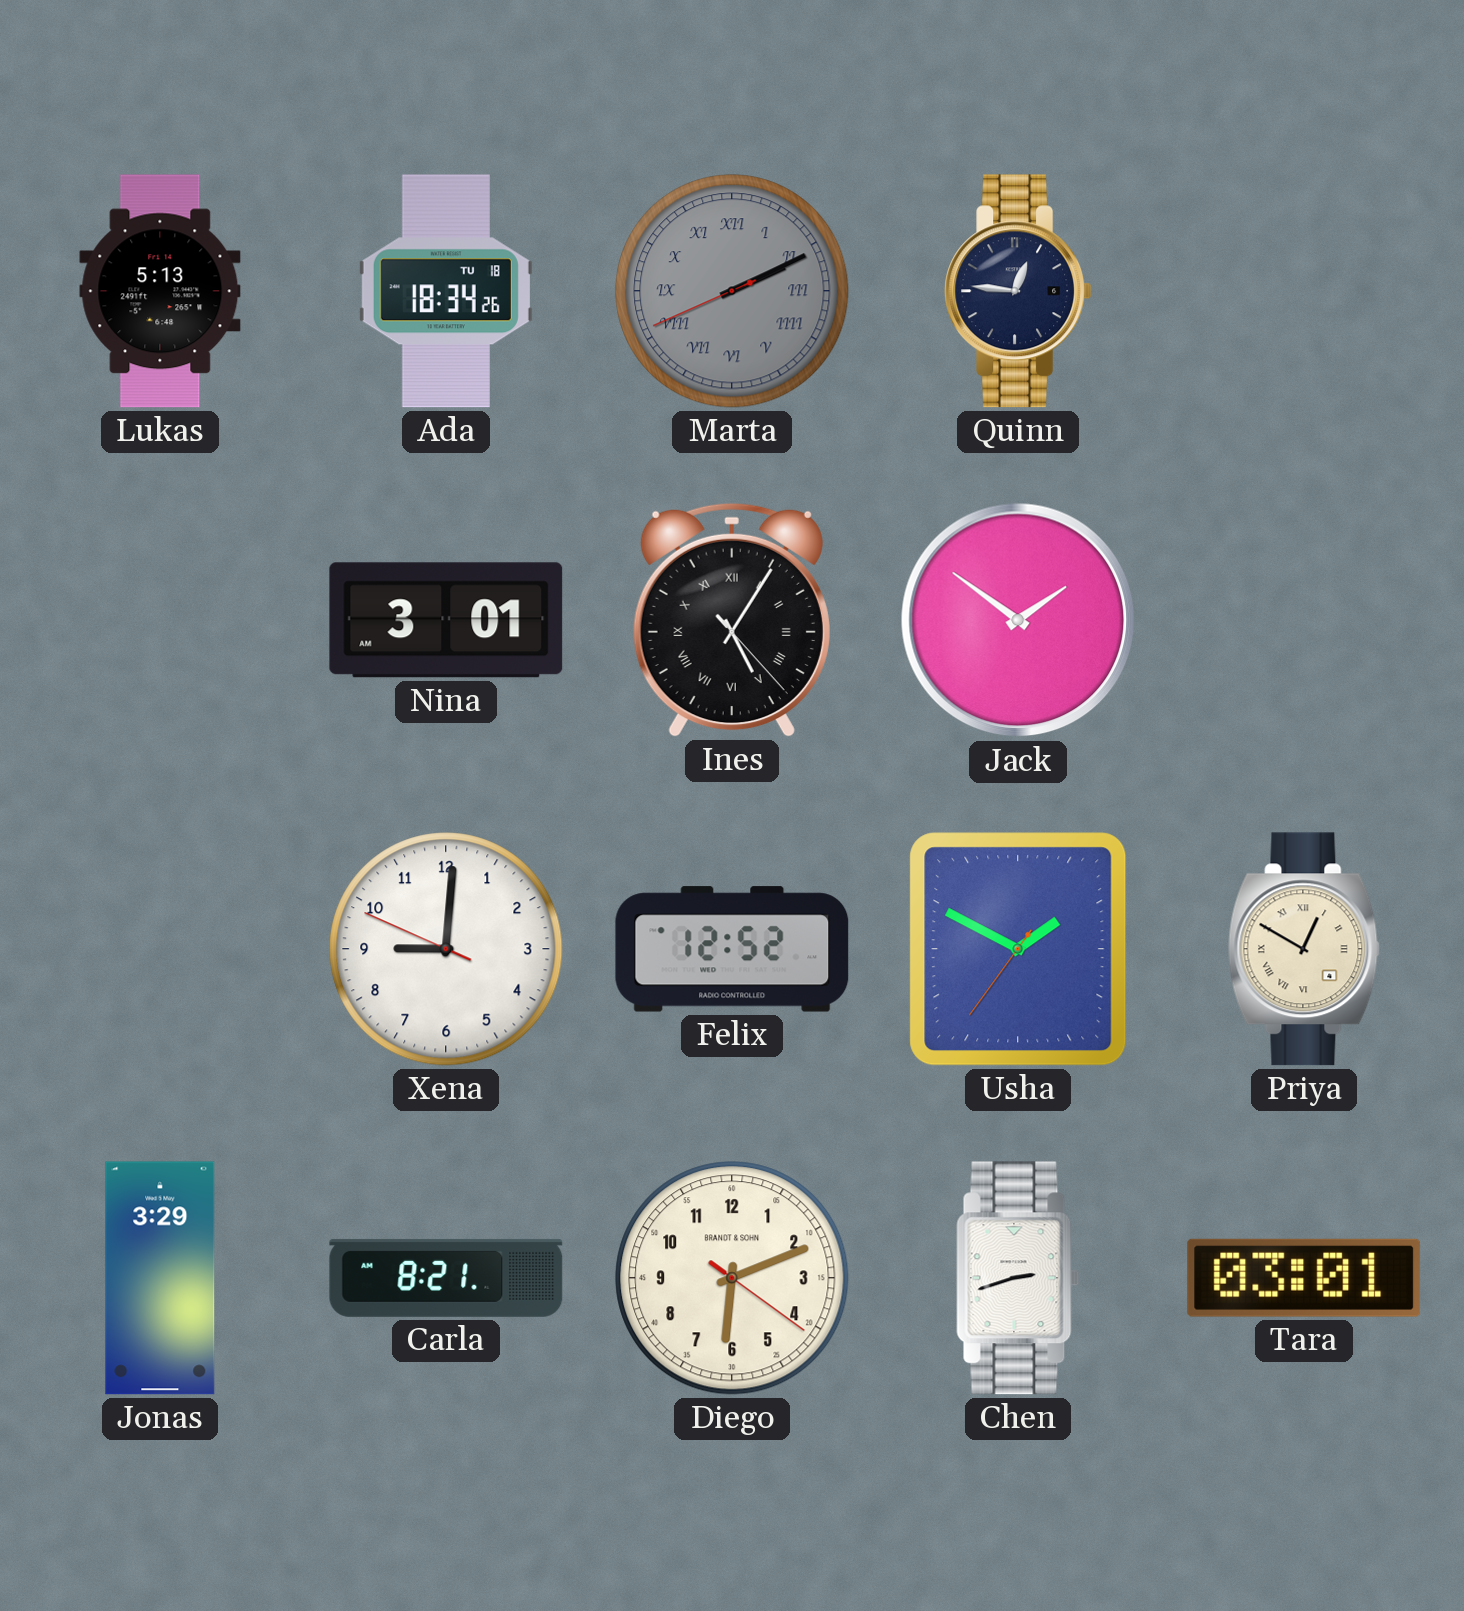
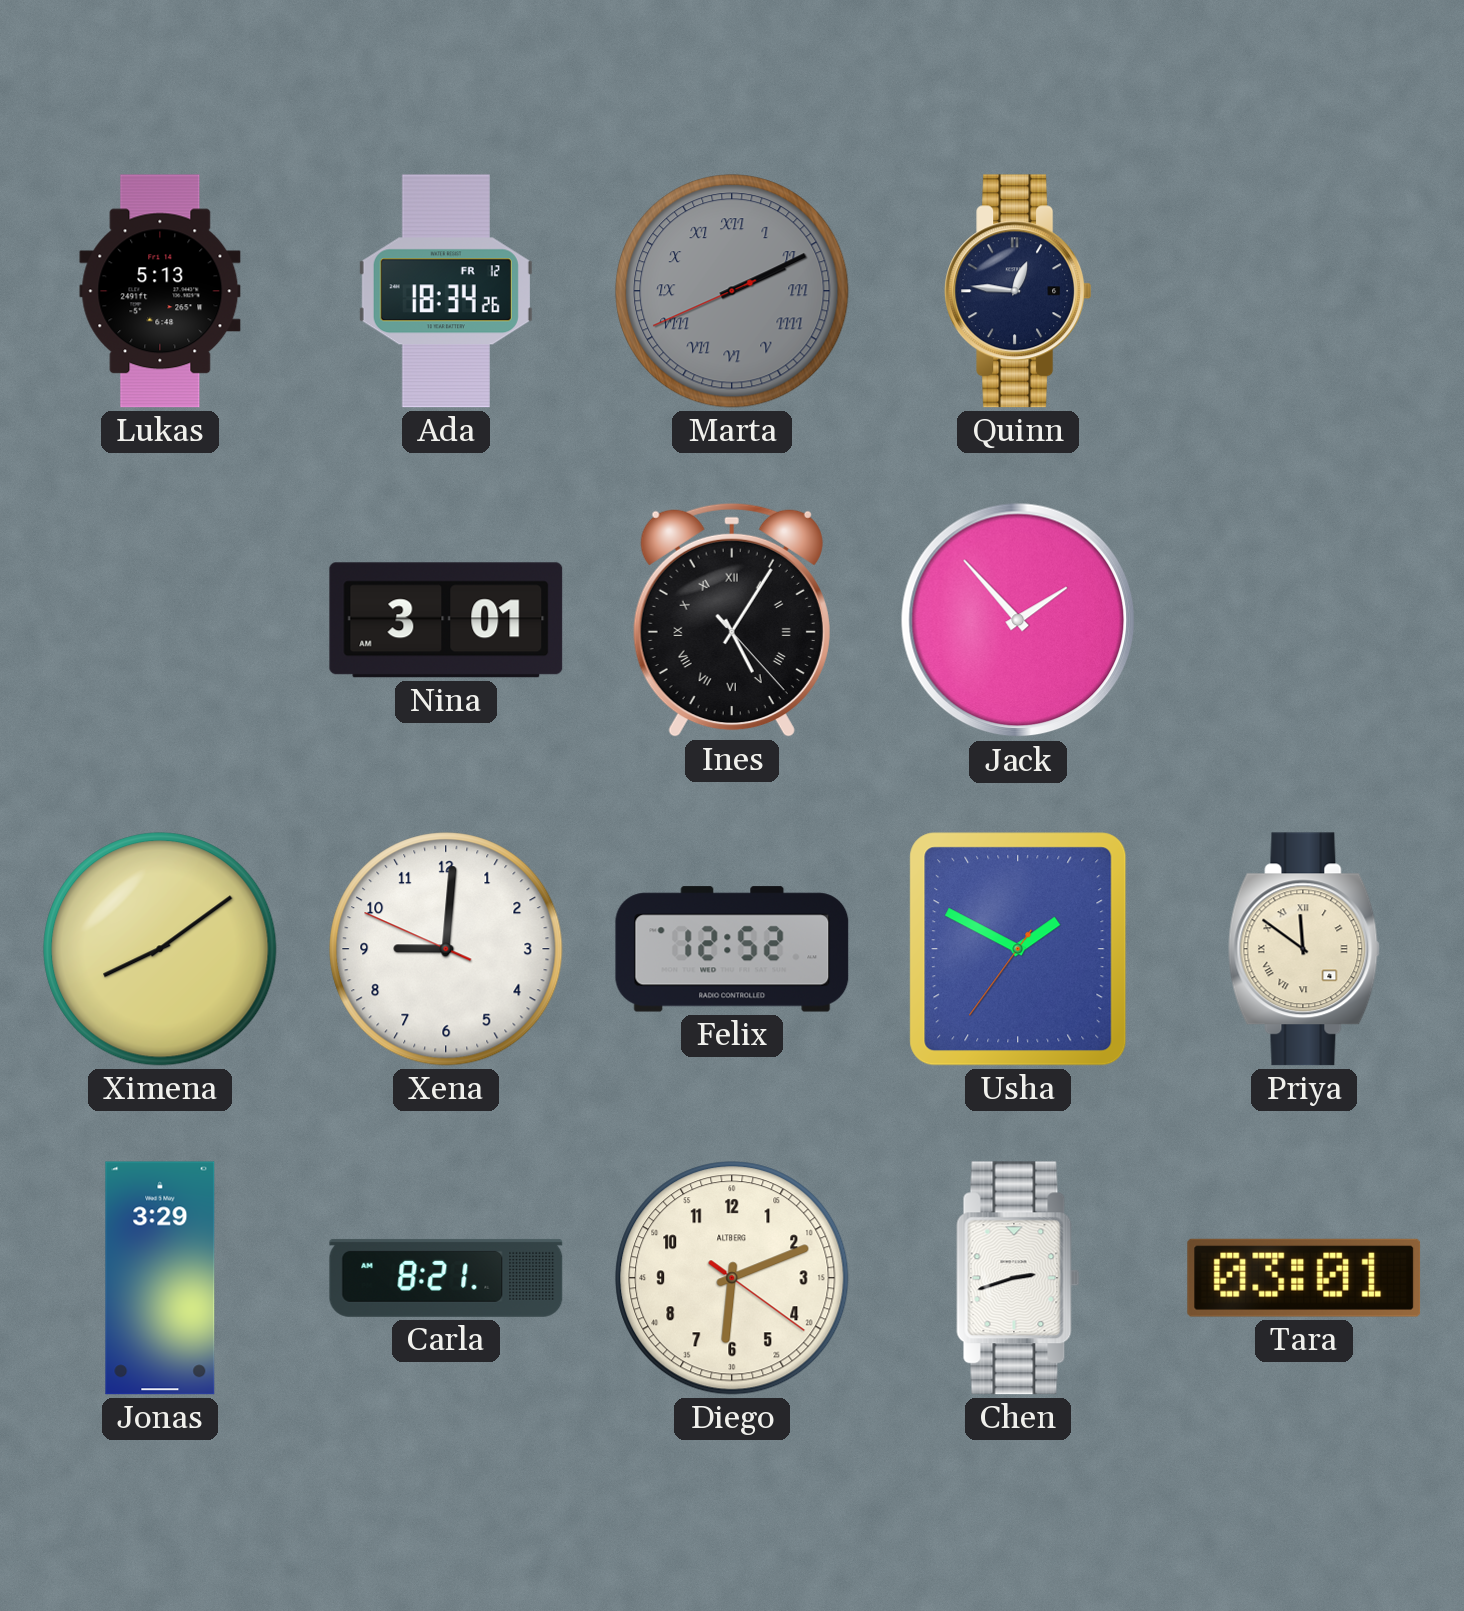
Ada date: TU 18 -> FR 12 (446, 291)
Jack: 1:51 -> 1:53 (1018, 620)
Ximena: none -> 8:09 (160, 949)
Priya: 12:50 -> 11:51 (1304, 949)
Diego brand: BRANDT & SOHN -> ALTBERG (732, 1278)
